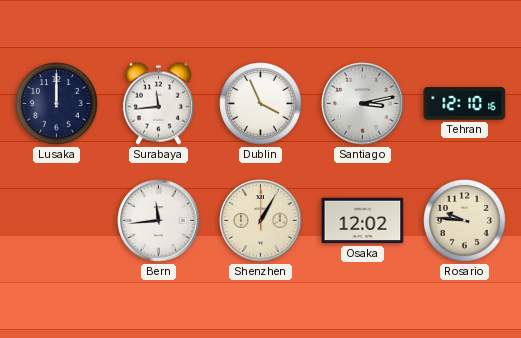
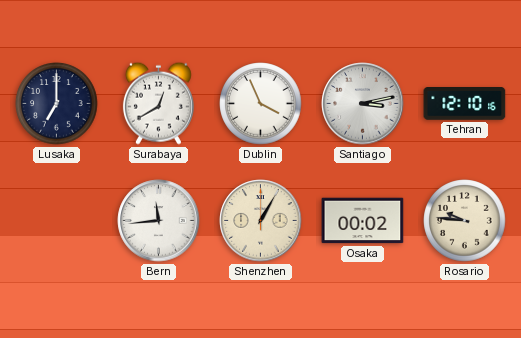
Lusaka: 12:00 -> 7:00 (57, 104)
Surabaya: 11:44 -> 12:40 (158, 103)
Osaka: 12:02 -> 00:02 (363, 221)
